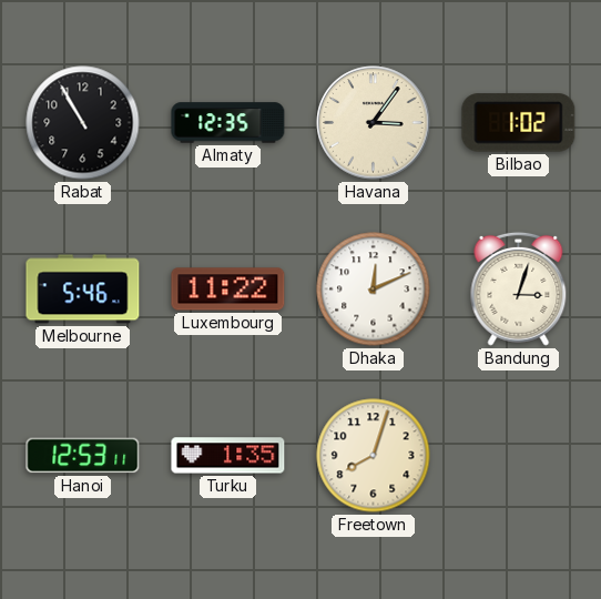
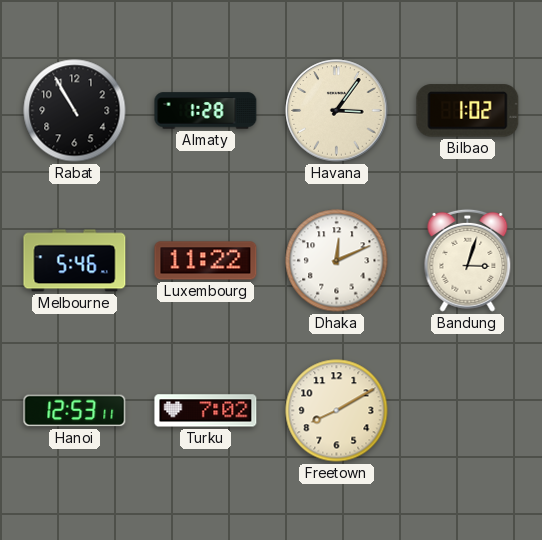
Almaty: 12:35 -> 1:28 (206, 111)
Turku: 1:35 -> 7:02 (206, 411)
Freetown: 8:03 -> 8:10 (337, 411)
